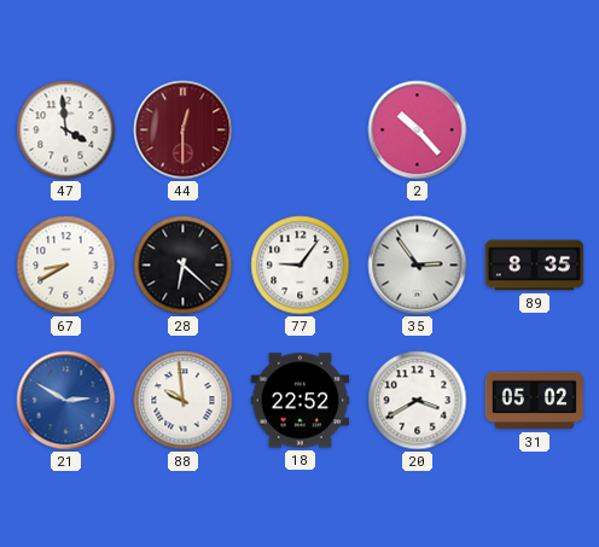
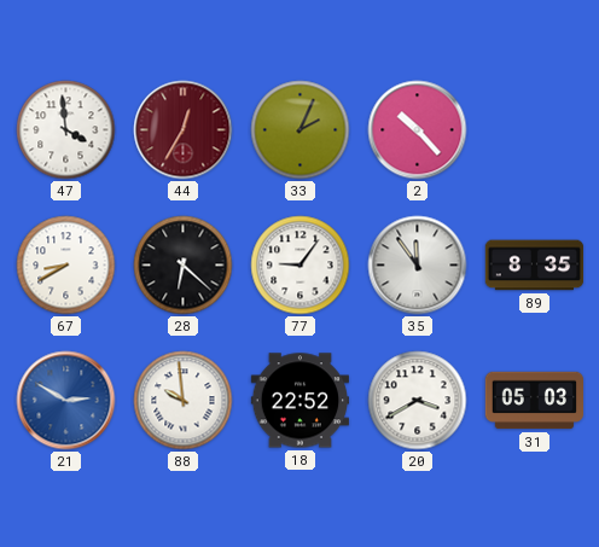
44: 12:30 -> 12:35 (184, 130)
33: none -> 2:04 (301, 130)
35: 2:54 -> 11:54 (418, 266)
31: 05:02 -> 05:03 (535, 401)
